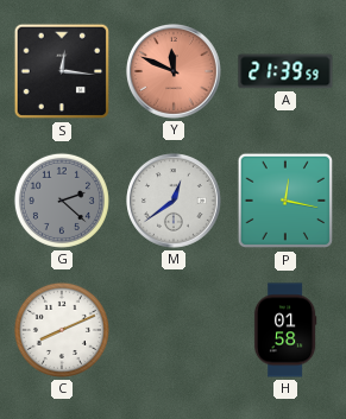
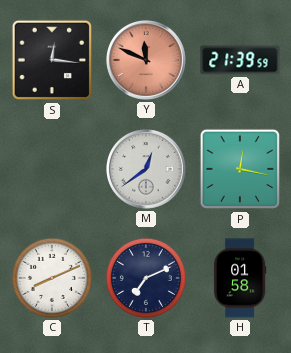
G: 2:22 -> none (62, 201)
T: none -> 7:11 (146, 278)
